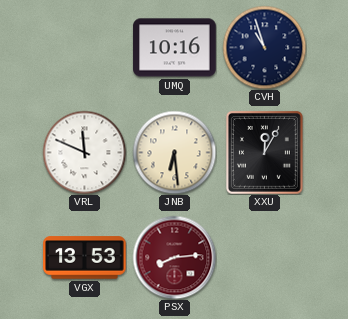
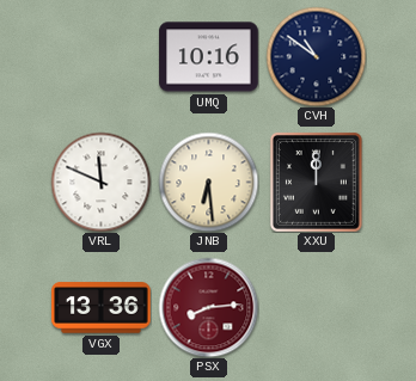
CVH: 10:57 -> 10:51 (316, 56)
XXU: 12:05 -> 12:00 (316, 182)
VGX: 13:53 -> 13:36 (102, 308)
